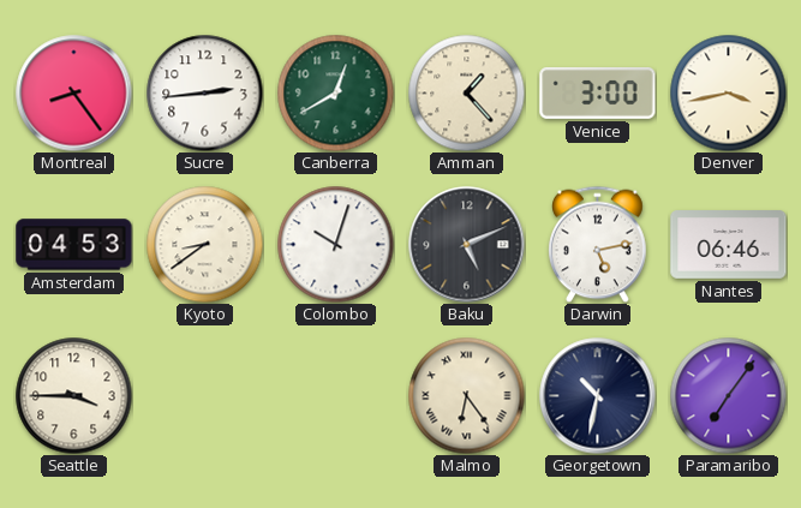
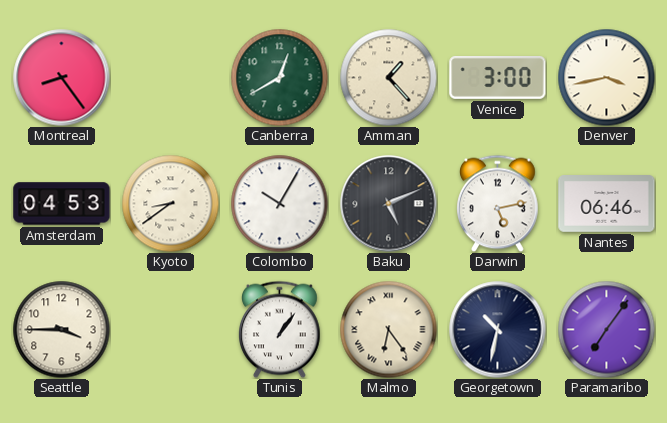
Sucre: 2:44 -> none (204, 92)
Colombo: 10:03 -> 10:05 (279, 203)
Tunis: none -> 1:06 (280, 329)
